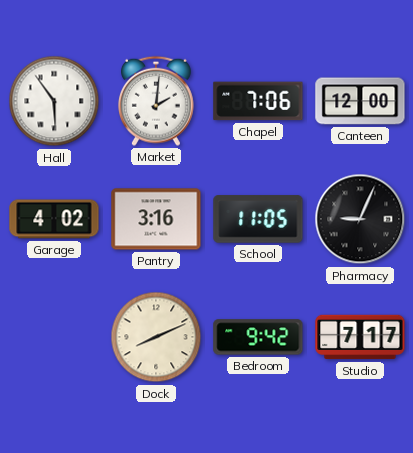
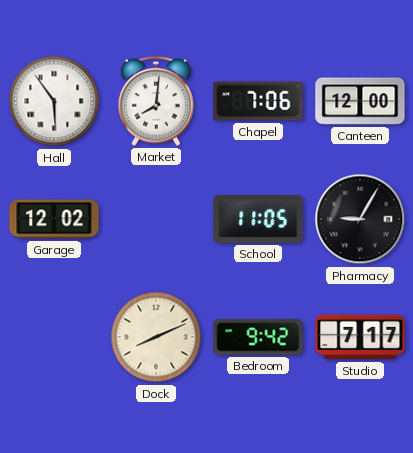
Market: 2:01 -> 8:01 (156, 101)
Garage: 4:02 -> 12:02 (54, 219)
Pantry: 3:16 -> none (156, 219)
Pharmacy: 9:04 -> 9:05 (360, 219)
